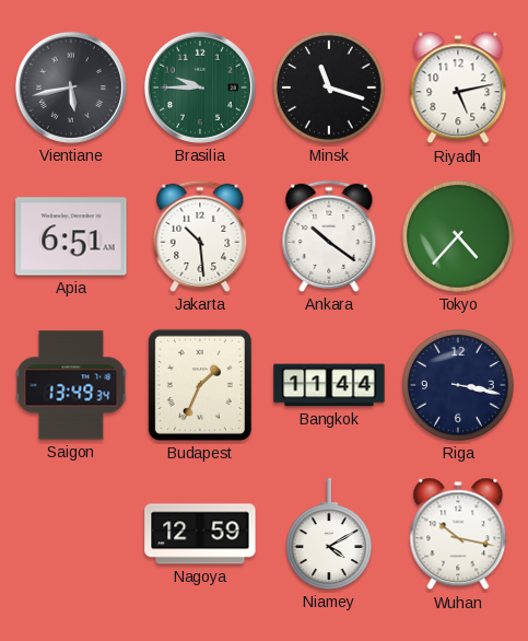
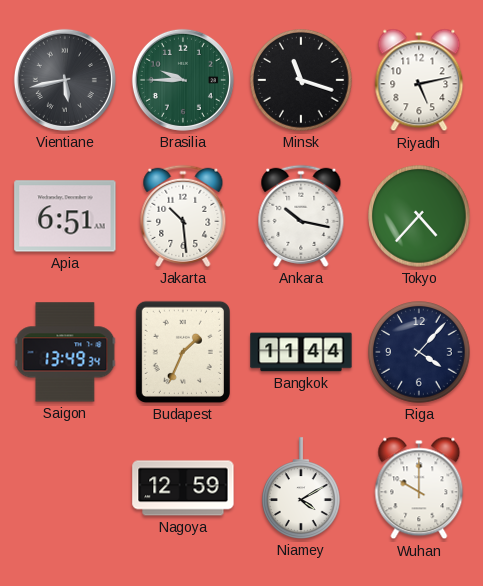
Ankara: 10:21 -> 10:17 (301, 216)
Riga: 3:17 -> 4:07 (419, 352)
Wuhan: 10:17 -> 10:00 (419, 488)
